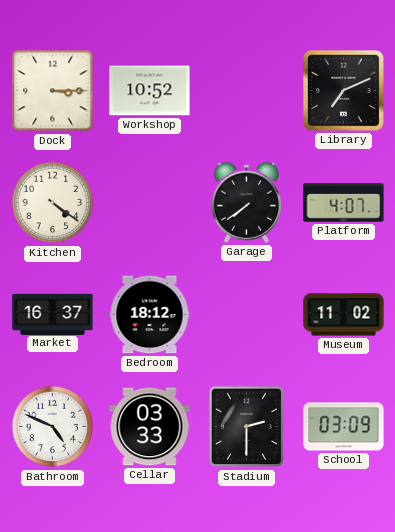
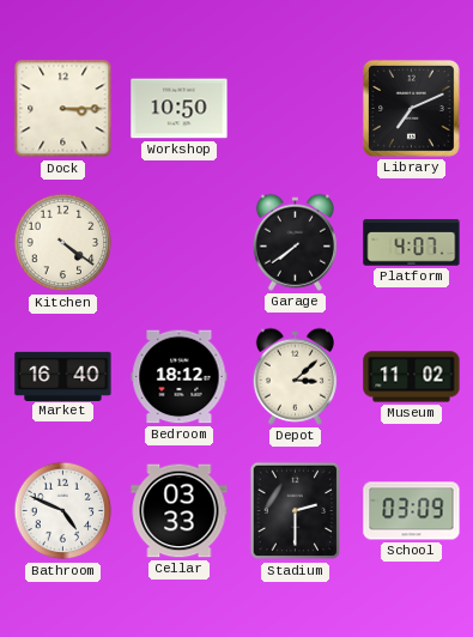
Workshop: 10:52 -> 10:50 (180, 109)
Market: 16:37 -> 16:40 (63, 376)
Depot: none -> 3:08 (295, 376)
